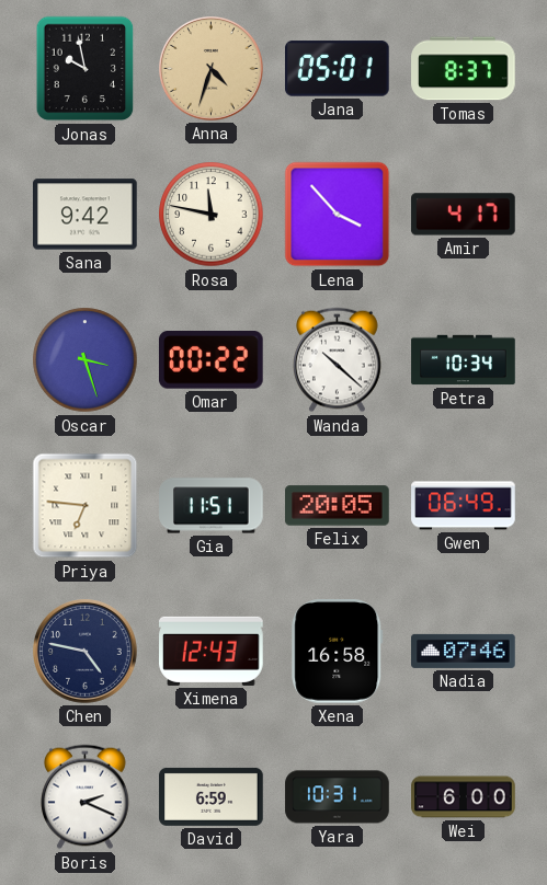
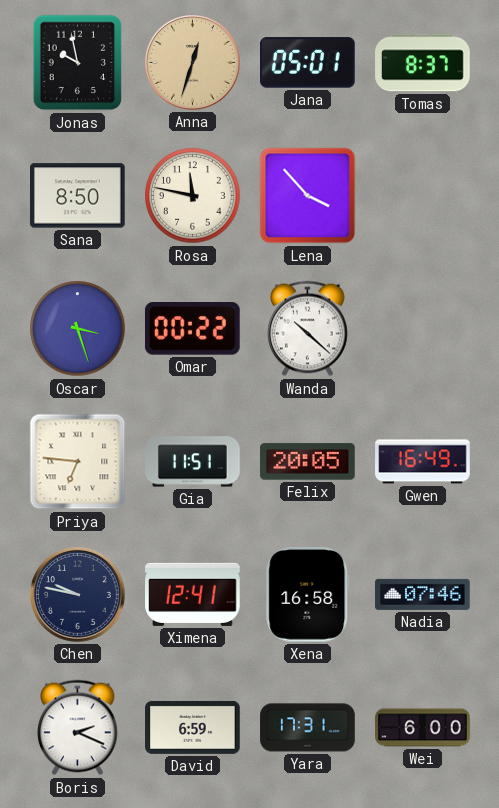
Anna: 4:33 -> 12:33 (193, 63)
Sana: 9:42 -> 8:50 (78, 196)
Amir: 4:17 -> none (464, 215)
Petra: 10:34 -> none (464, 360)
Gwen: 06:49 -> 16:49 (423, 462)
Chen: 4:47 -> 9:47 (78, 595)
Ximena: 12:43 -> 12:41 (193, 594)
Yara: 10:31 -> 17:31 (308, 728)
